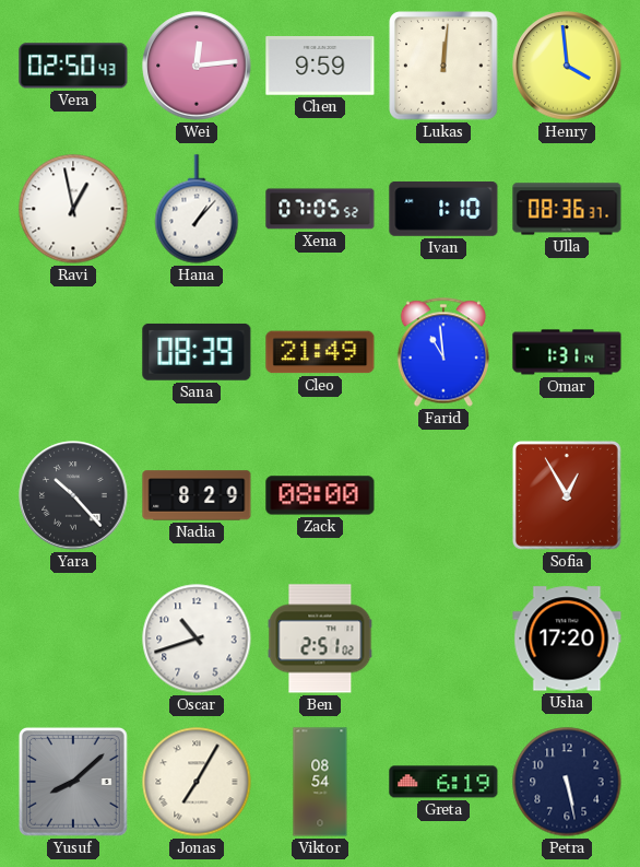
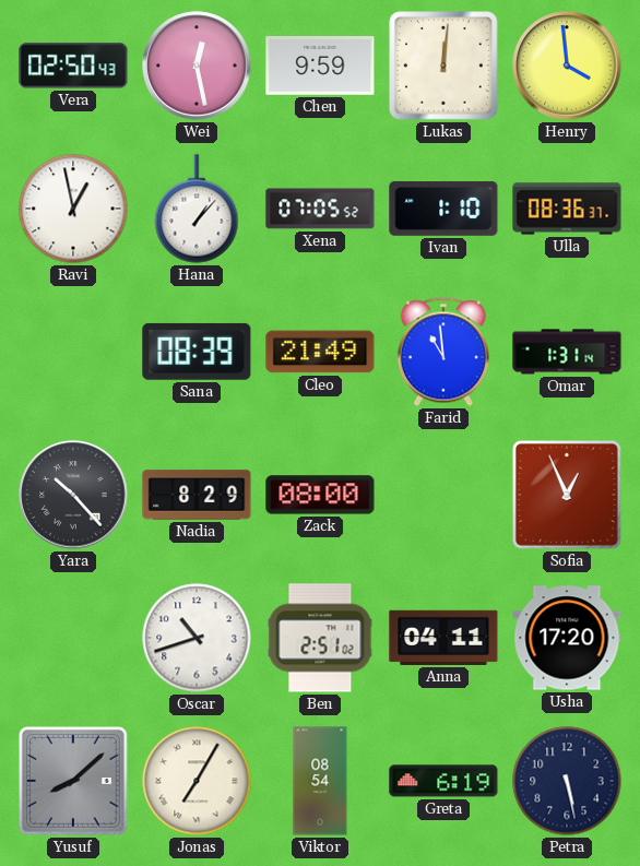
Wei: 12:14 -> 12:28 (197, 66)
Sofia: 12:55 -> 12:56 (567, 495)
Anna: none -> 04:11 (443, 638)
